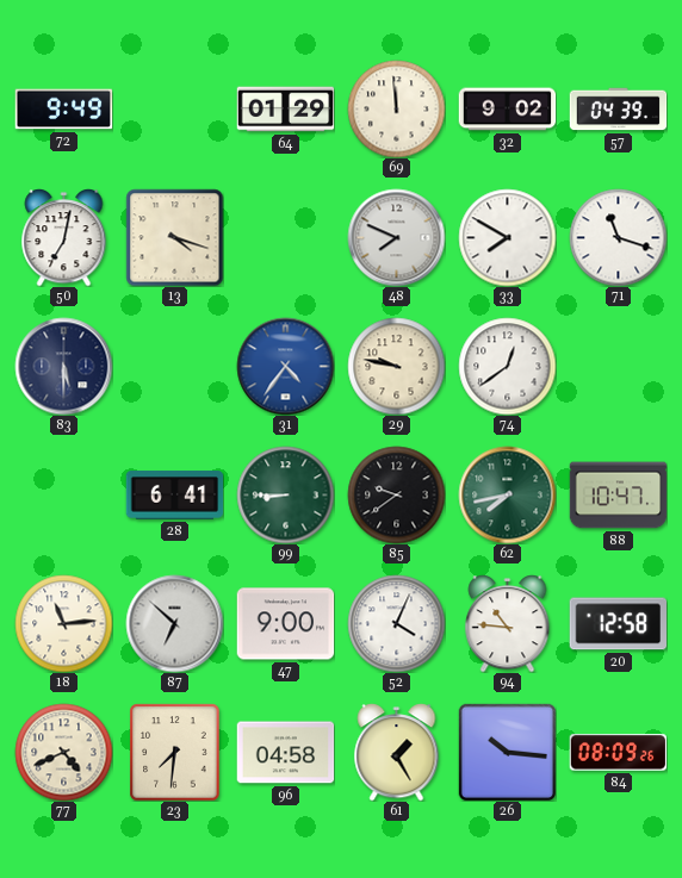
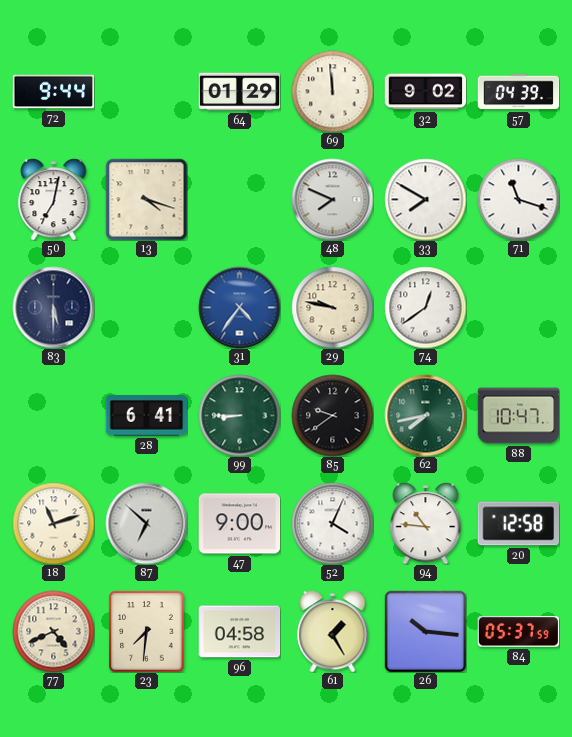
72: 9:49 -> 9:44 (53, 92)
18: 11:14 -> 11:12 (53, 523)
84: 08:09 -> 05:37 (518, 632)
